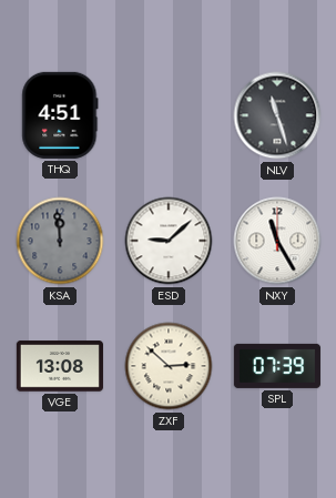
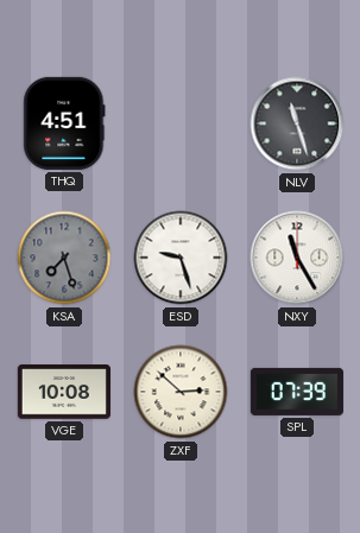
KSA: 11:59 -> 7:27 (64, 258)
ESD: 9:08 -> 9:27 (181, 258)
VGE: 13:08 -> 10:08 (64, 392)
